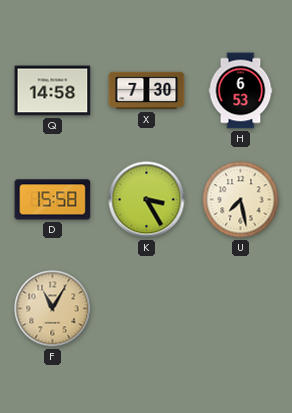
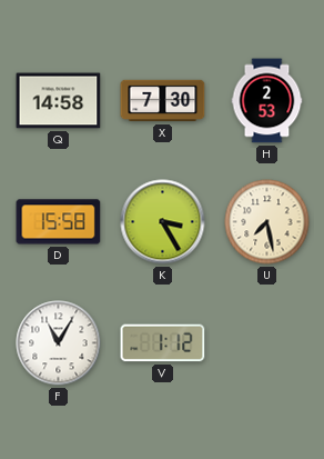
H: 6:53 -> 2:53 (267, 101)
F dial: champagne -> white (59, 343)
V: none -> 1:12 (163, 343)
